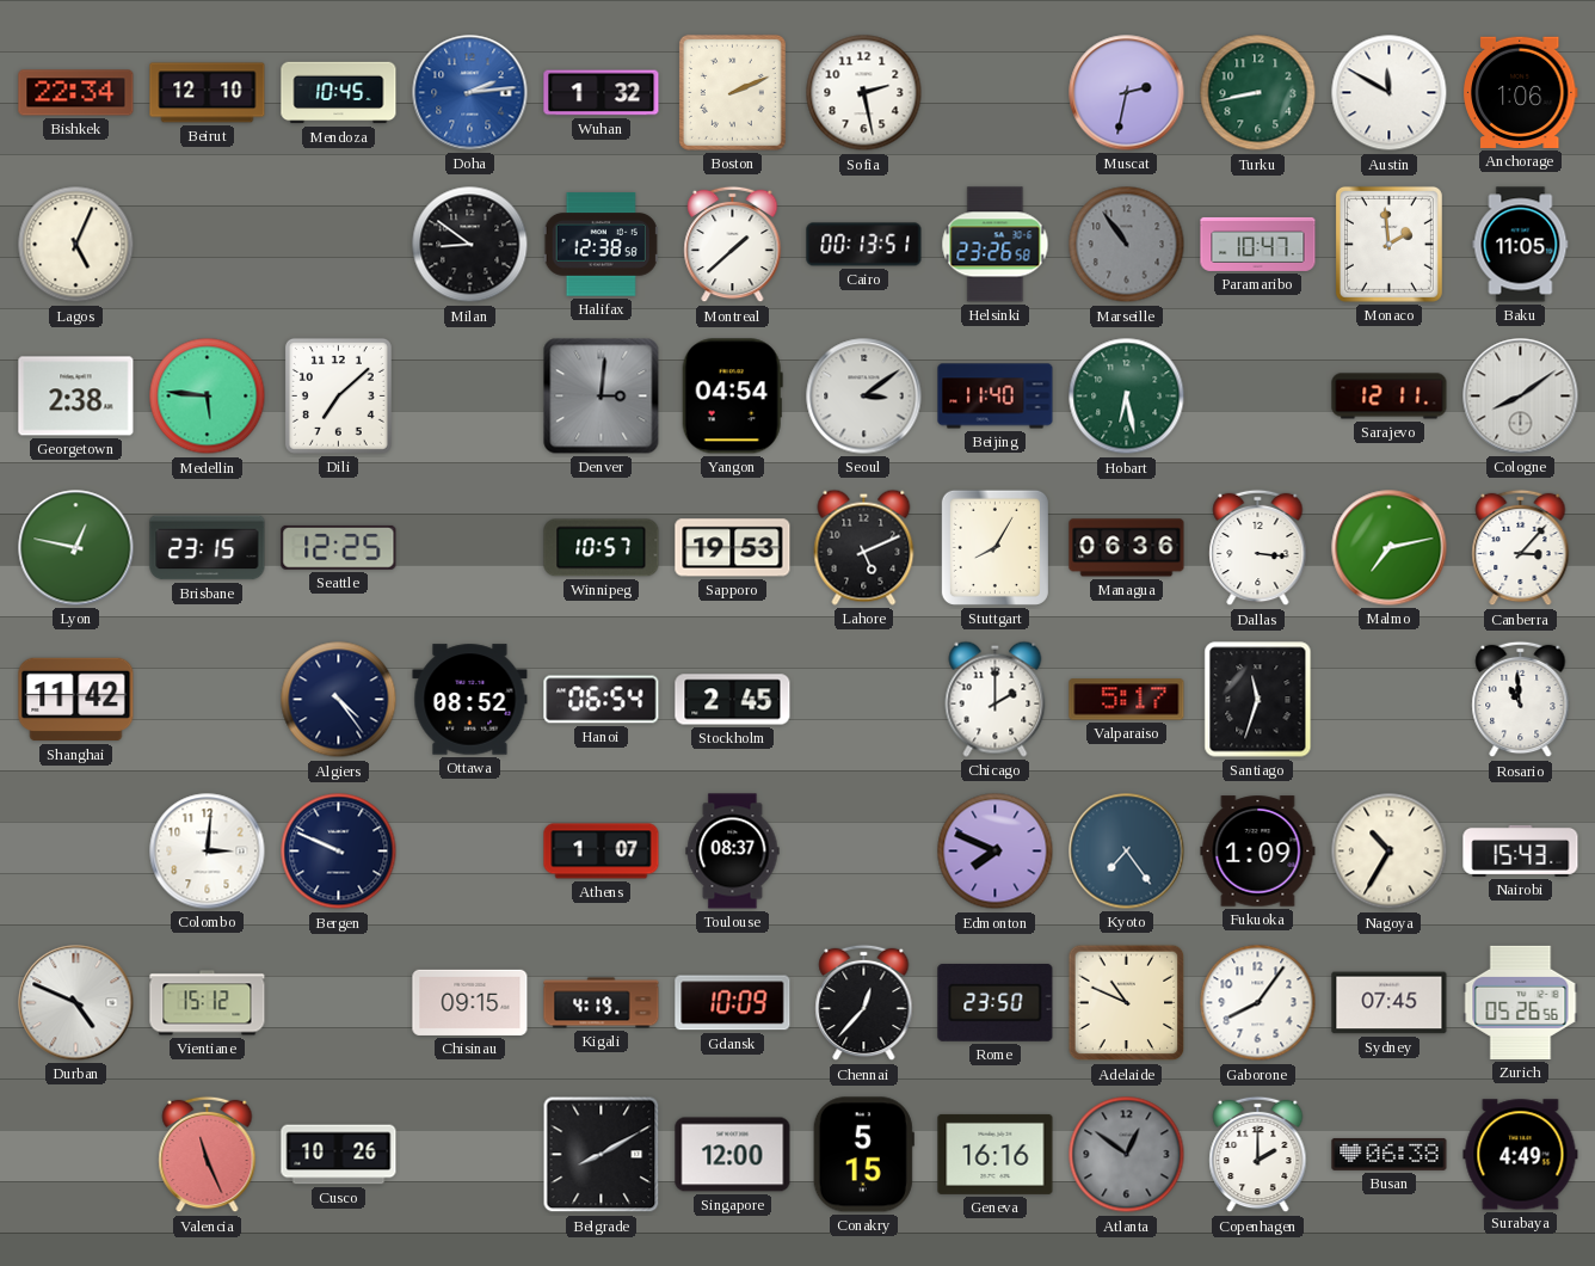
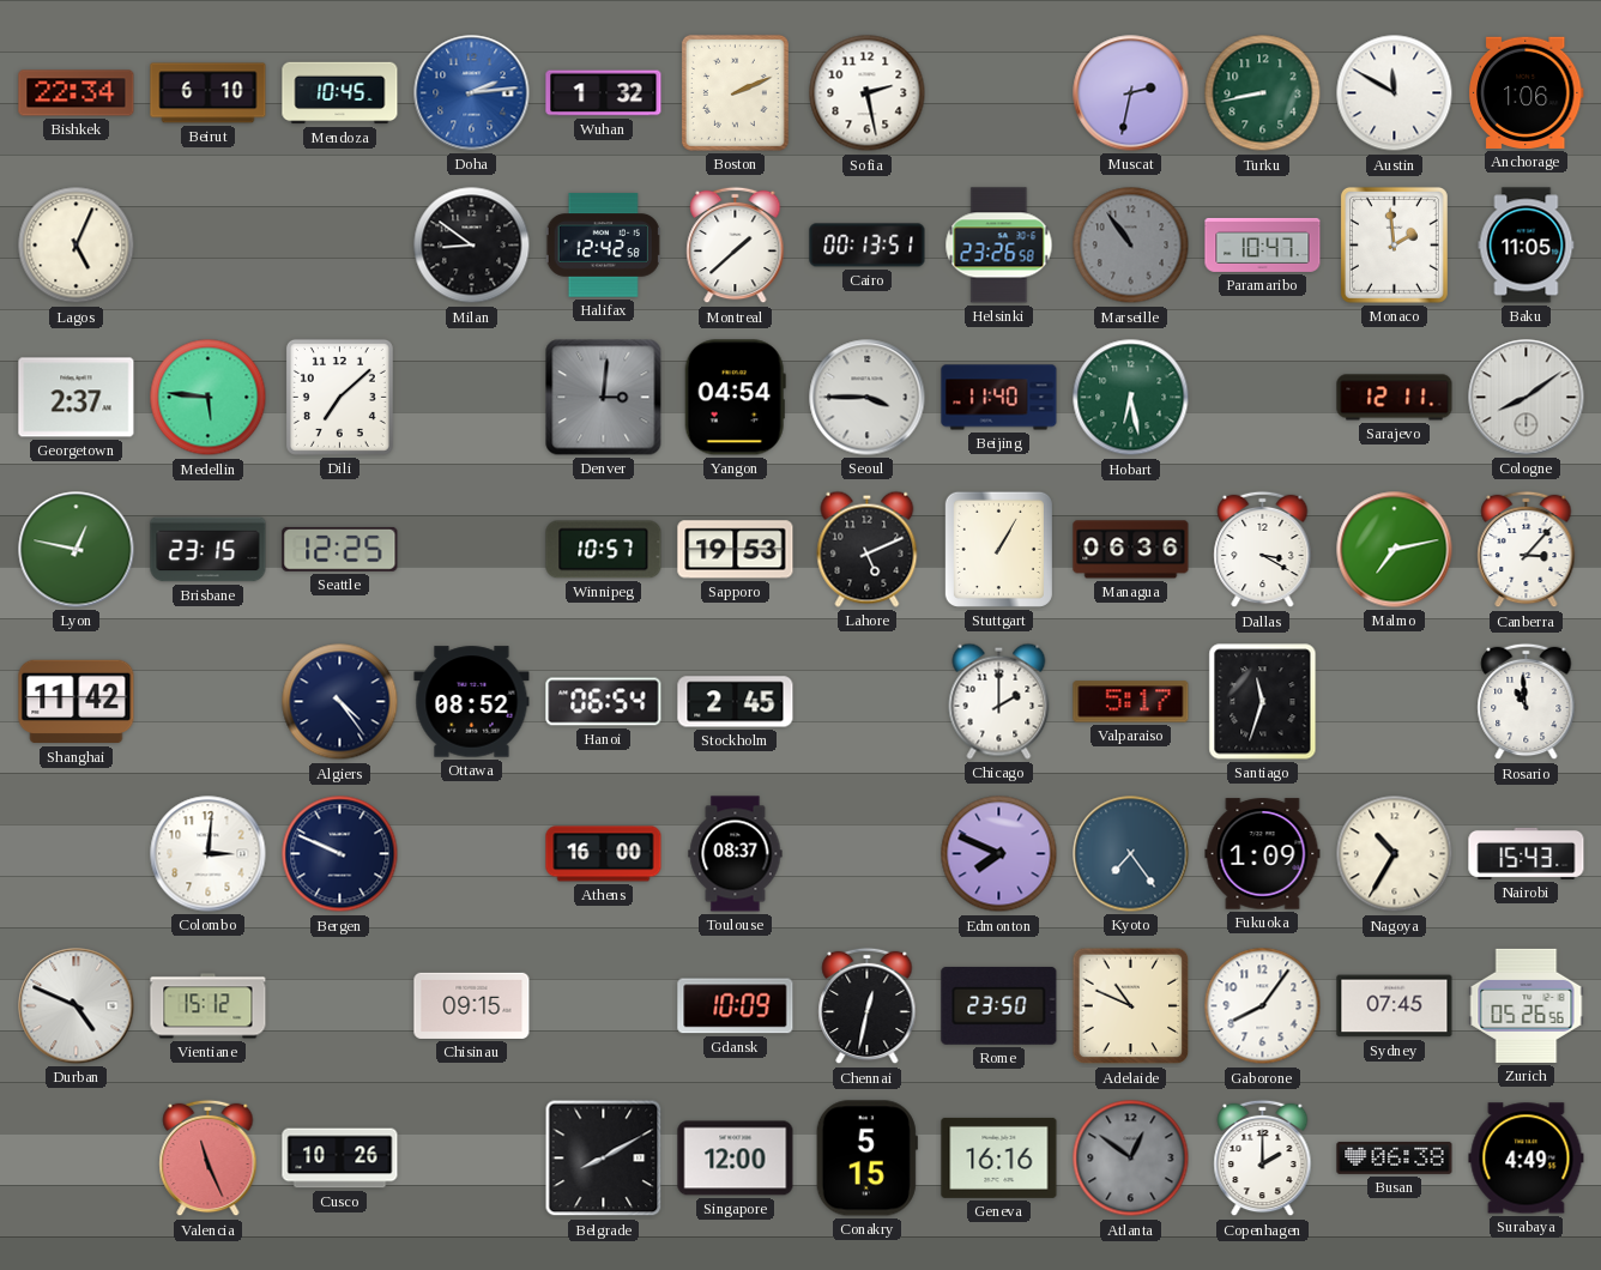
Beirut: 12:10 -> 6:10 (209, 93)
Halifax: 12:38 -> 12:42 (603, 246)
Georgetown: 2:38 -> 2:37 (77, 398)
Seoul: 3:09 -> 3:45 (868, 398)
Stuttgart: 8:05 -> 1:05 (998, 549)
Dallas: 3:16 -> 3:20 (1263, 550)
Athens: 1:07 -> 16:00 (604, 854)
Kigali: 4:19 -> none (602, 1003)
Chennai: 12:37 -> 12:32 (868, 1006)
